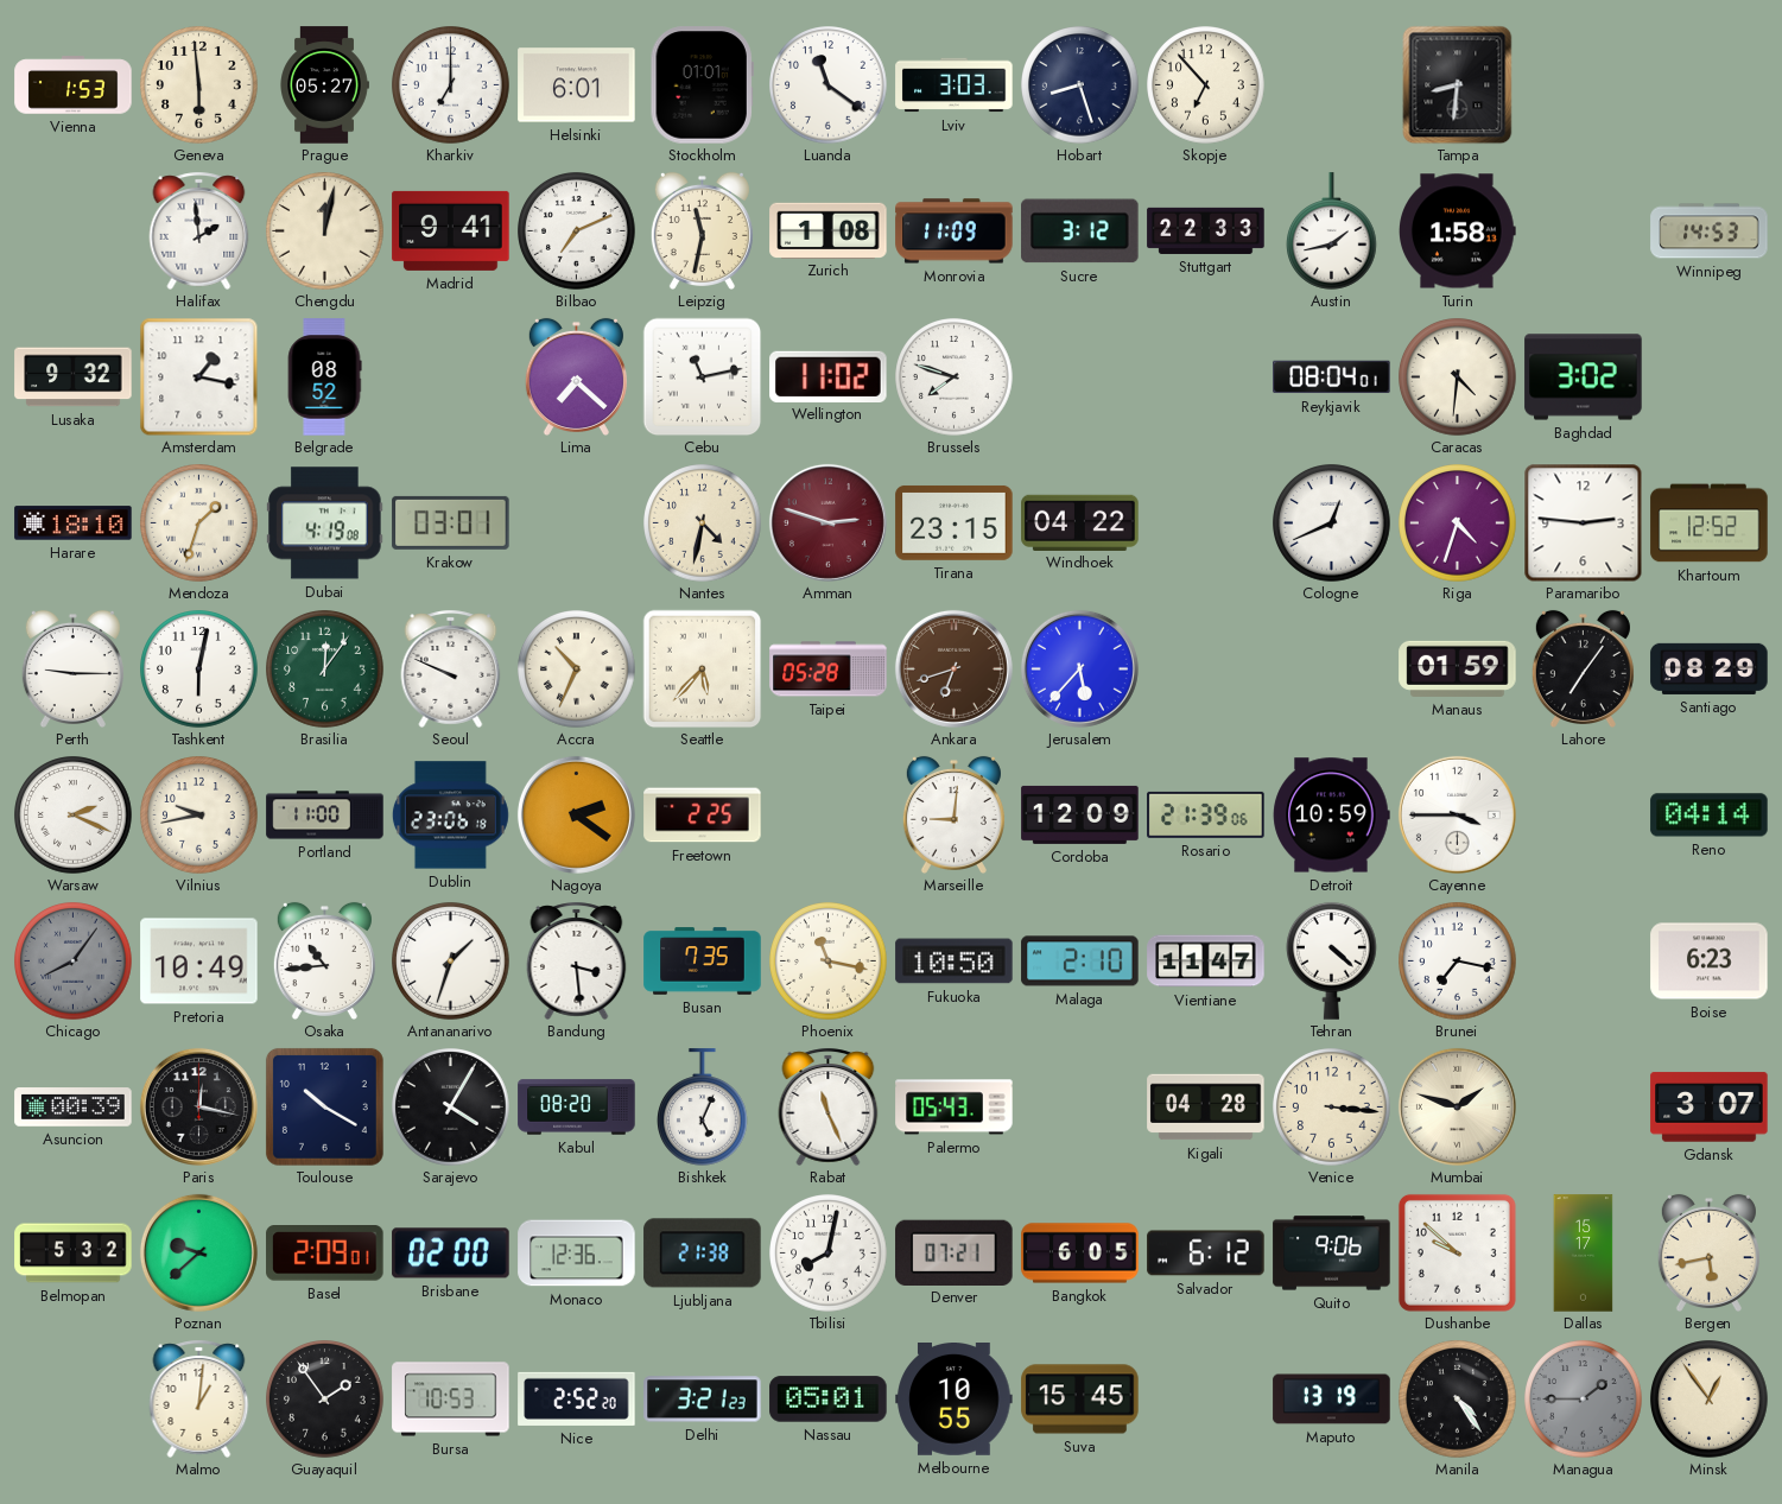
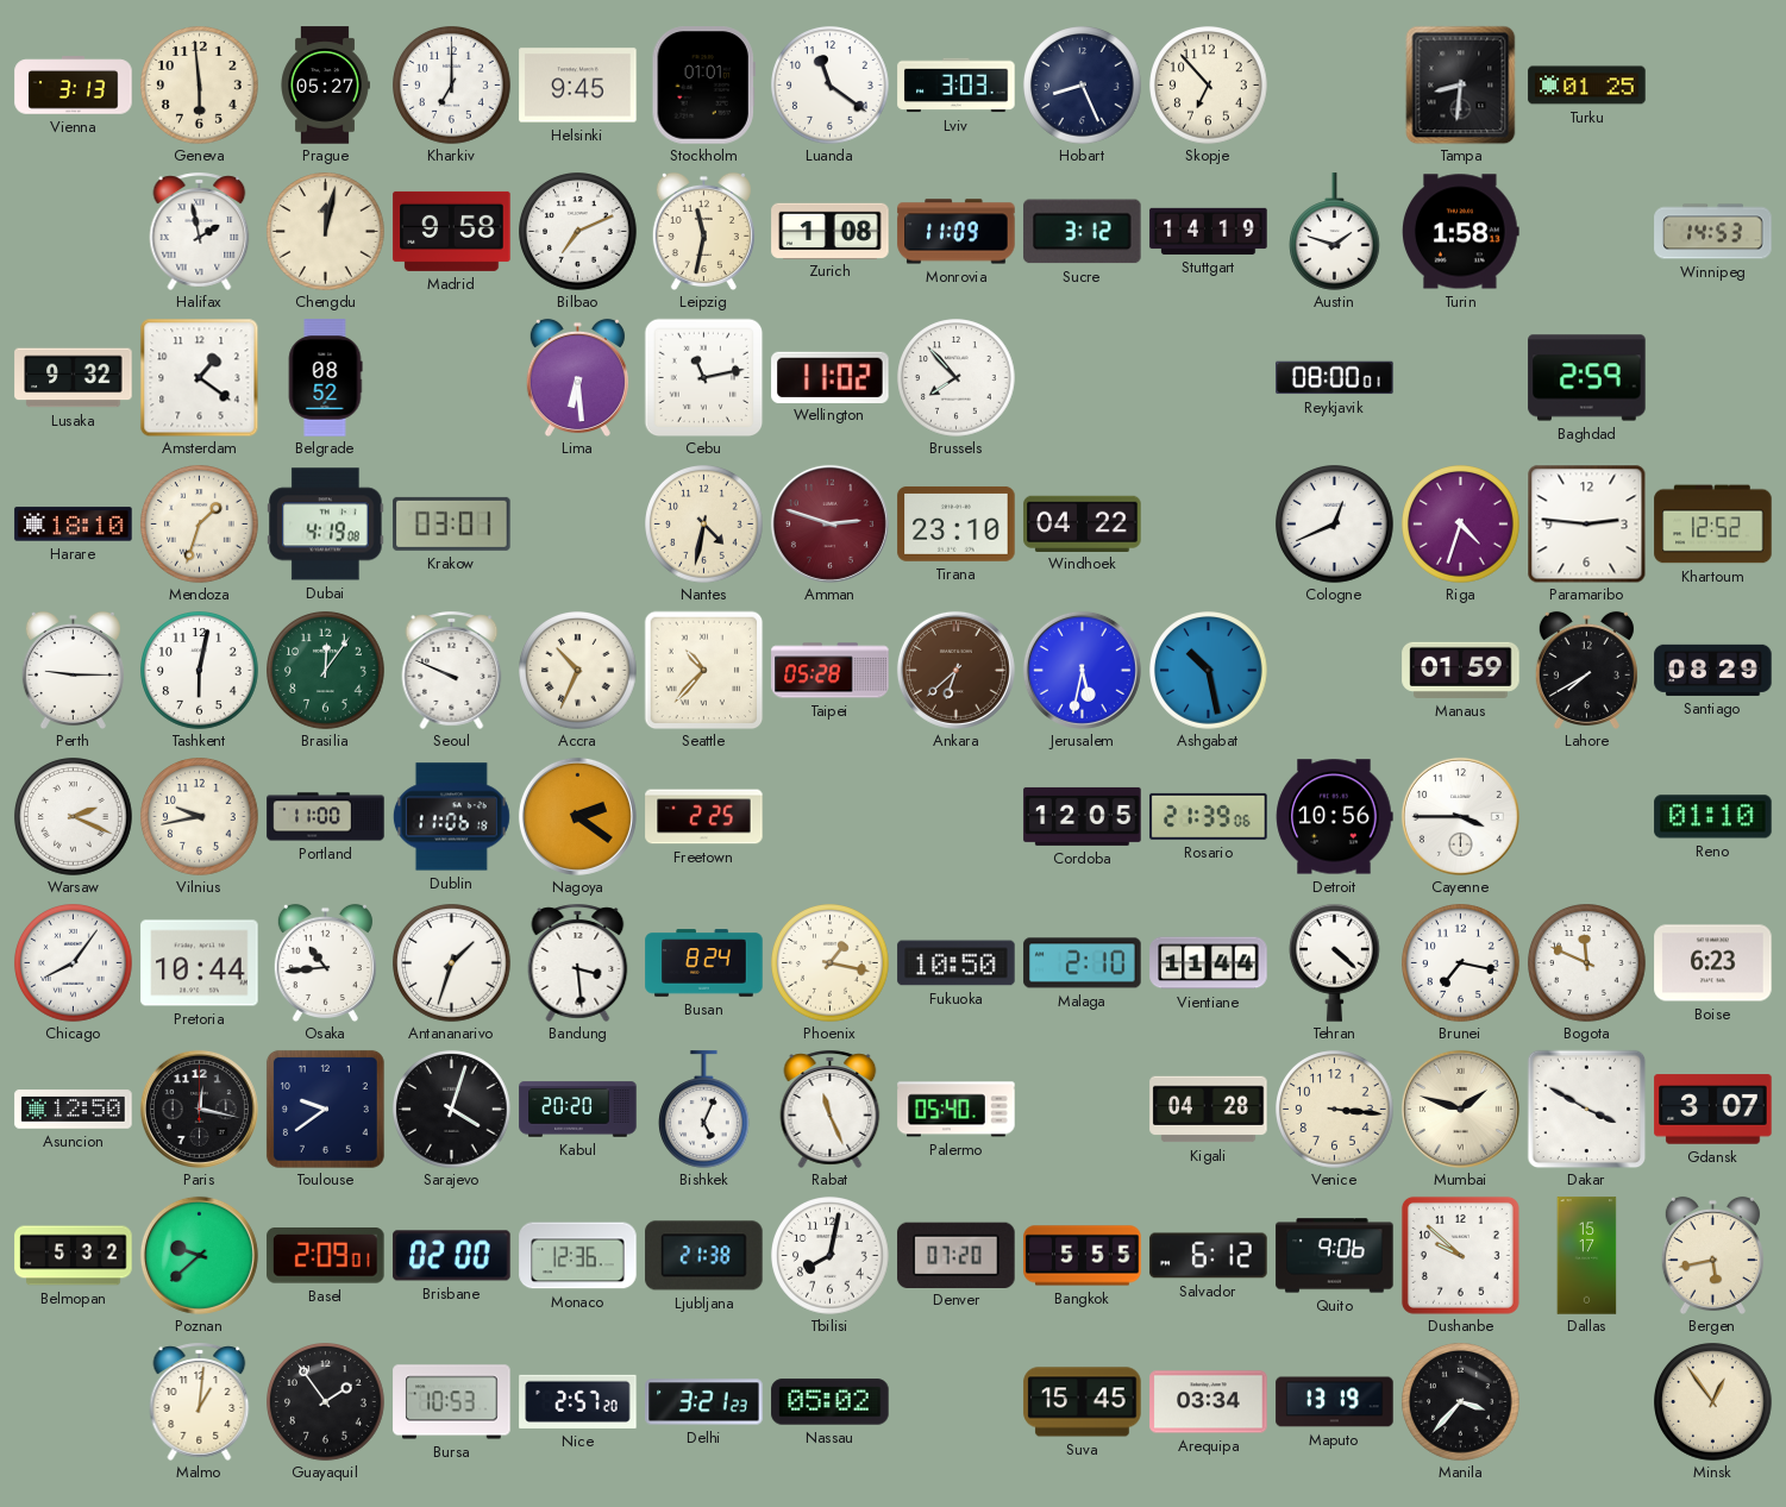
Vienna: 1:53 -> 3:13 (74, 86)
Helsinki: 6:01 -> 9:45 (578, 86)
Hobart: 8:27 -> 8:26 (1083, 86)
Turku: none -> 01:25 (1587, 86)
Halifax: 1:59 -> 1:58 (200, 231)
Madrid: 9:41 -> 9:58 (452, 231)
Stuttgart: 22:33 -> 14:19 (1209, 231)
Austin: 1:43 -> 1:48 (1335, 232)
Amsterdam: 1:17 -> 1:21 (199, 377)
Lima: 7:22 -> 6:29 (577, 377)
Brussels: 7:48 -> 7:53 (957, 378)
Reykjavik: 08:04 -> 08:00 (1335, 378)
Caracas: 4:31 -> none (1458, 377)
Baghdad: 3:02 -> 2:59 (1587, 378)
Tirana: 23:15 -> 23:10 (957, 523)
Seattle: 5:37 -> 10:37 (703, 670)
Ankara: 6:42 -> 6:38 (955, 670)
Jerusalem: 5:37 -> 5:32 (1082, 670)
Ashgabat: none -> 10:28 (1209, 671)
Lahore: 7:06 -> 7:40 (1586, 670)
Dublin: 23:06 -> 11:06 (451, 817)
Marseille: 9:01 -> none (953, 814)
Cordoba: 12:09 -> 12:05 (1083, 816)
Detroit: 10:59 -> 10:56 (1335, 817)
Reno: 04:14 -> 01:10 (1713, 817)
Chicago dial: grey -> white (74, 963)
Pretoria: 10:49 -> 10:44 (200, 963)
Busan: 7:35 -> 8:24 (704, 963)
Phoenix: 11:17 -> 1:17 (831, 963)
Vientiane: 11:47 -> 11:44 (1209, 963)
Bogota: none -> 11:49 (1587, 963)
Asuncion: 00:39 -> 12:50 (74, 1110)
Toulouse: 10:20 -> 9:39 (325, 1109)
Sarajevo: 4:05 -> 4:03 (452, 1110)
Kabul: 08:20 -> 20:20 (578, 1110)
Palermo: 05:43 -> 05:40 (957, 1110)
Dakar: none -> 3:50 (1586, 1109)
Denver: 07:21 -> 07:20 (957, 1255)
Bangkok: 6:05 -> 5:55 (1083, 1256)
Nice: 2:52 -> 2:57 (578, 1401)
Nassau: 05:01 -> 05:02 (831, 1402)
Melbourne: 10:55 -> none (955, 1400)
Arequipa: none -> 03:34 (1209, 1402)
Manila: 4:24 -> 3:37 (1461, 1402)
Managua: 1:45 -> none (1584, 1400)
